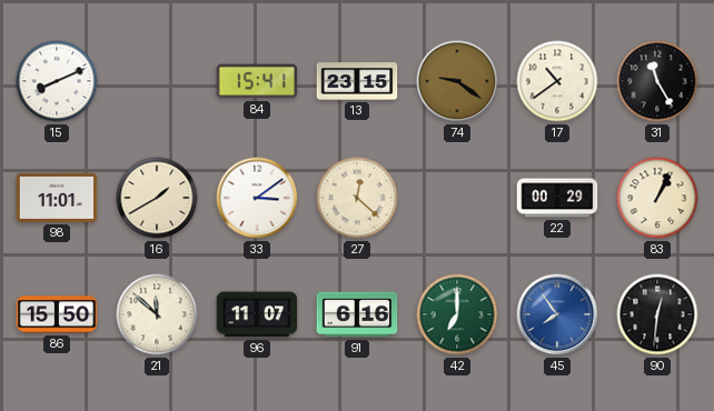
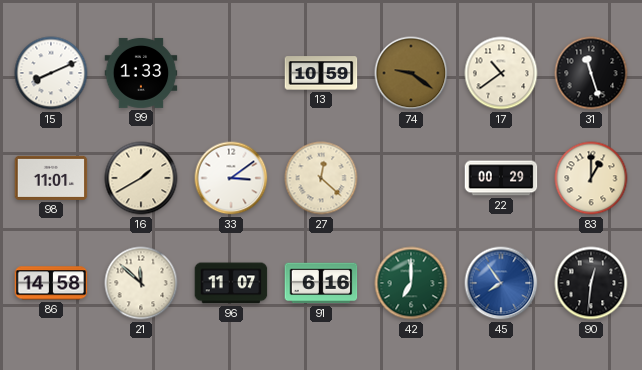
99: none -> 1:33 (141, 73)
84: 15:41 -> none (257, 81)
13: 23:15 -> 10:59 (321, 73)
31: 11:25 -> 11:27 (591, 73)
83: 1:04 -> 1:00 (591, 178)
86: 15:50 -> 14:58 (51, 283)
